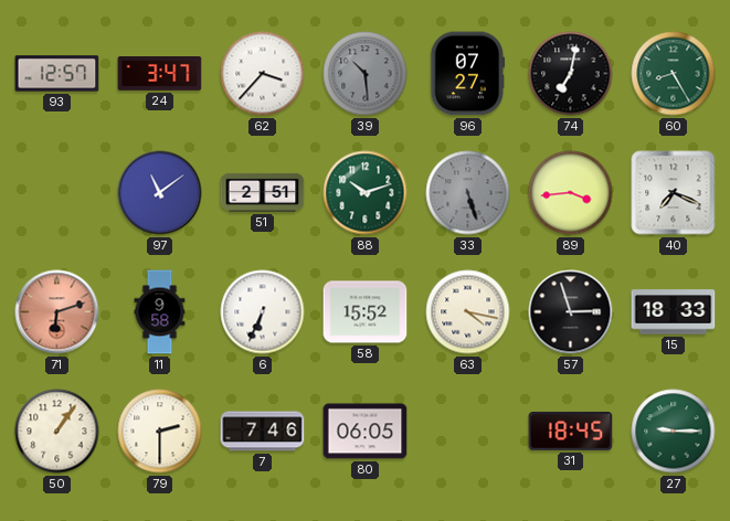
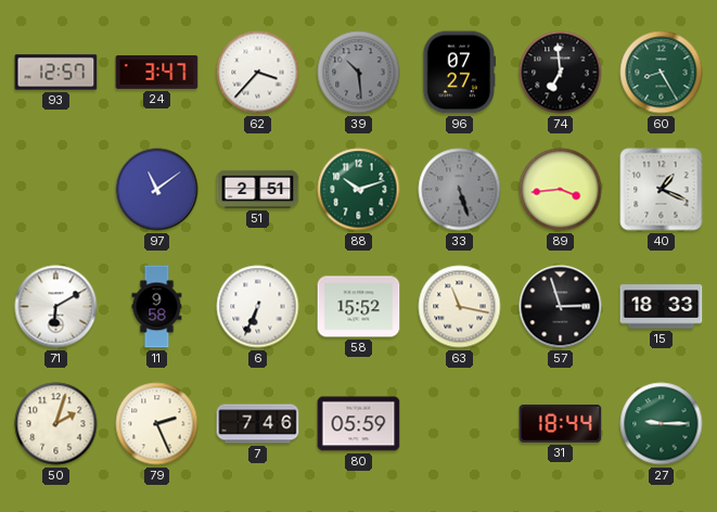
74: 7:02 -> 6:59 (561, 73)
40: 7:19 -> 1:19 (662, 190)
71: 6:12 -> 6:10 (56, 307)
71 dial: salmon -> white (56, 307)
63: 4:17 -> 11:17 (460, 307)
50: 1:06 -> 2:03 (56, 424)
79: 2:30 -> 2:26 (157, 424)
80: 06:05 -> 05:59 (359, 424)
31: 18:45 -> 18:44 (561, 423)
